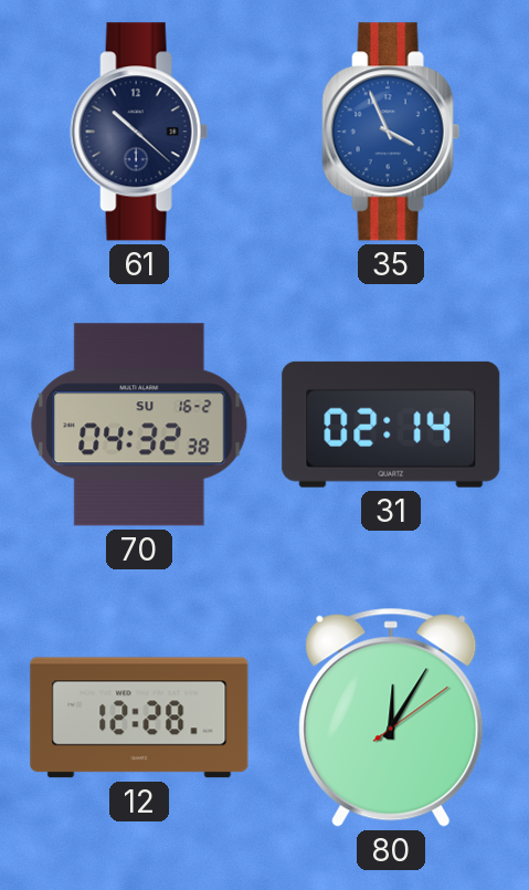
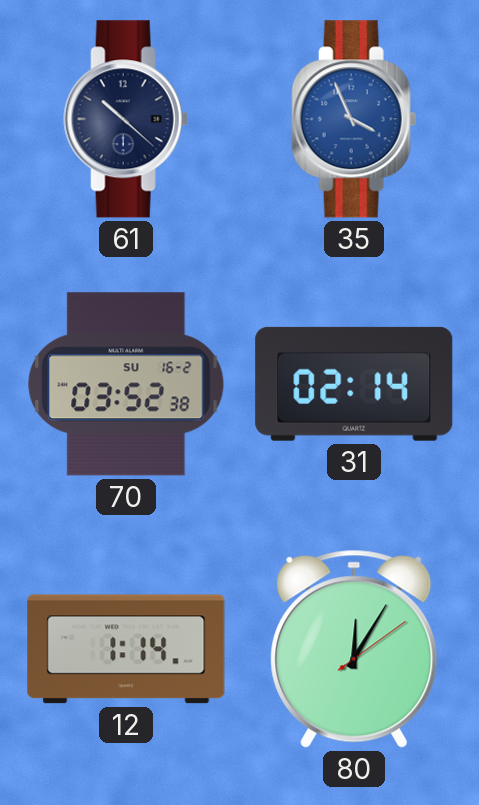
70: 04:32 -> 03:52 (126, 384)
12: 12:28 -> 1:14 (126, 649)
